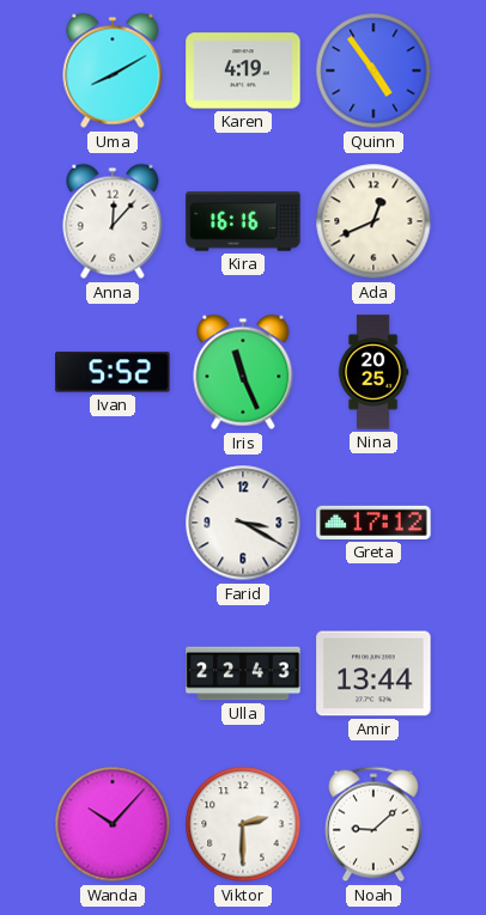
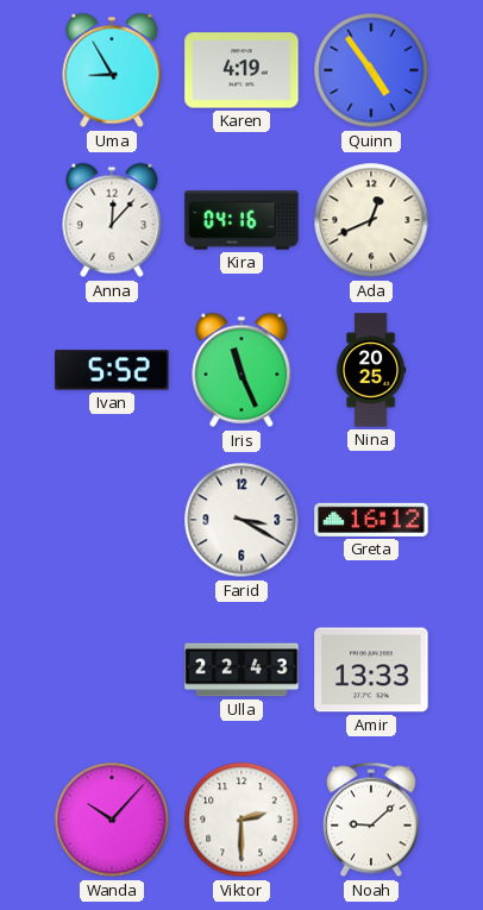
Uma: 8:10 -> 8:55 (112, 70)
Kira: 16:16 -> 04:16 (241, 220)
Greta: 17:12 -> 16:12 (371, 520)
Amir: 13:44 -> 13:33 (371, 670)
